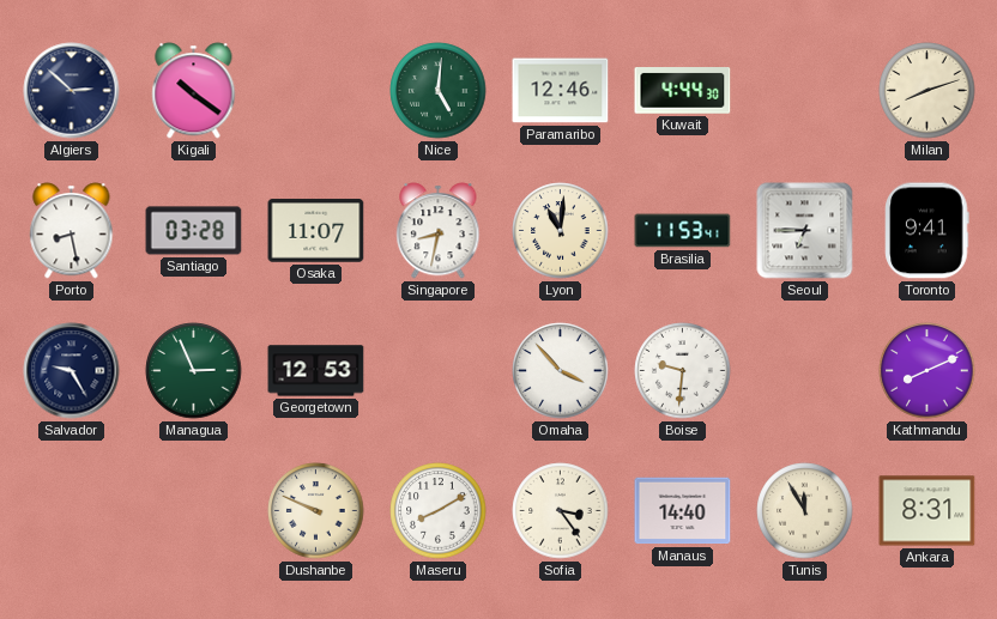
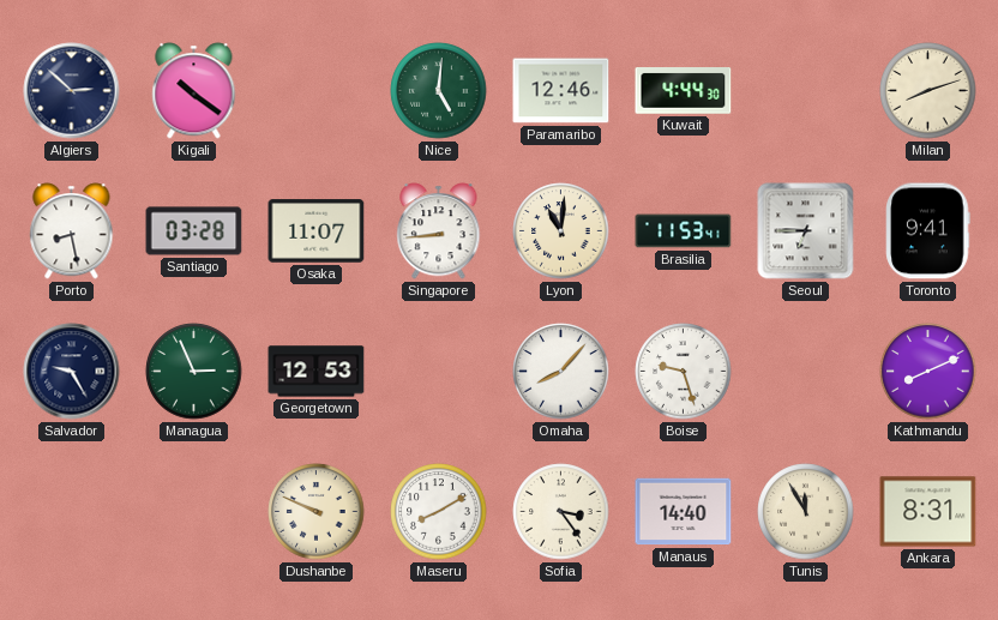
Singapore: 8:32 -> 8:44 (439, 231)
Omaha: 3:53 -> 8:07 (561, 372)
Boise: 9:31 -> 9:27 (684, 372)
